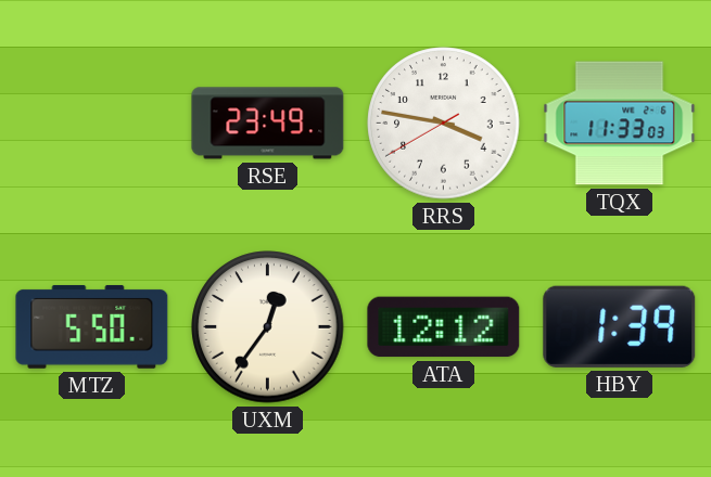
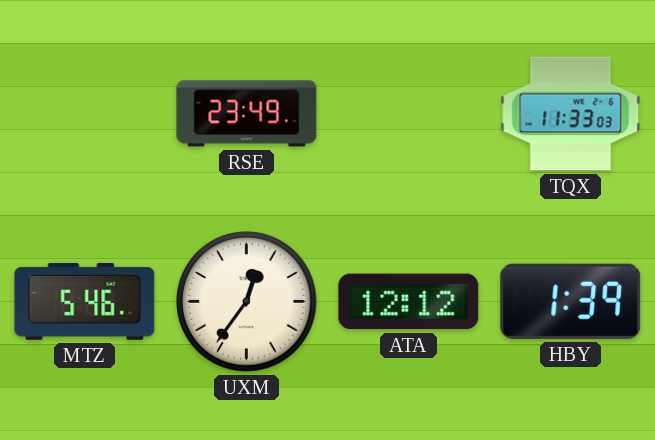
RRS: 3:46 -> none (444, 124)
MTZ: 5:50 -> 5:46 (85, 301)
